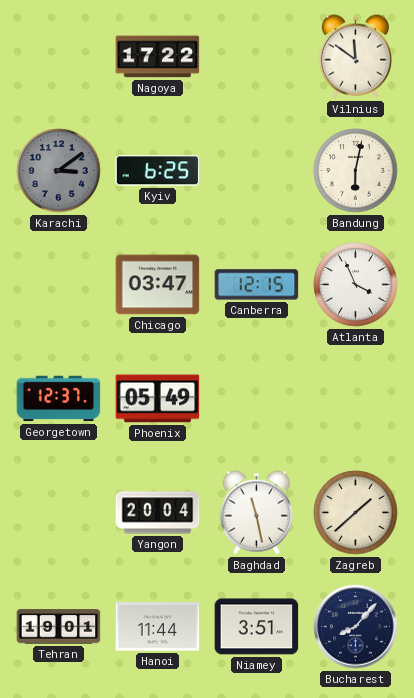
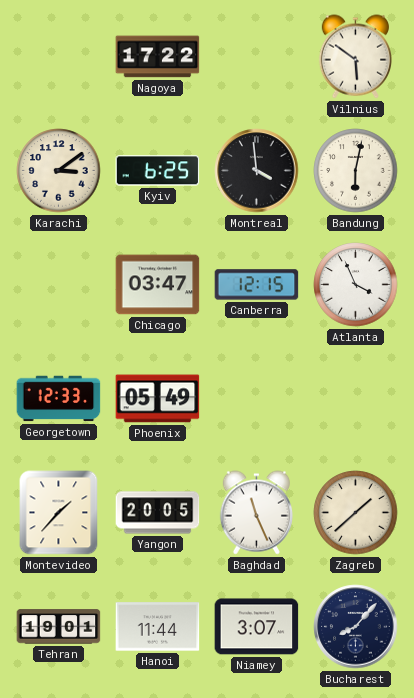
Vilnius: 11:51 -> 5:51 (355, 57)
Karachi dial: grey -> cream (59, 171)
Montreal: none -> 3:59 (257, 171)
Georgetown: 12:37 -> 12:33 (59, 399)
Montevideo: none -> 1:37 (59, 513)
Yangon: 20:04 -> 20:05 (158, 513)
Baghdad: 11:28 -> 11:26 (256, 513)
Niamey: 3:51 -> 3:07 (257, 627)
